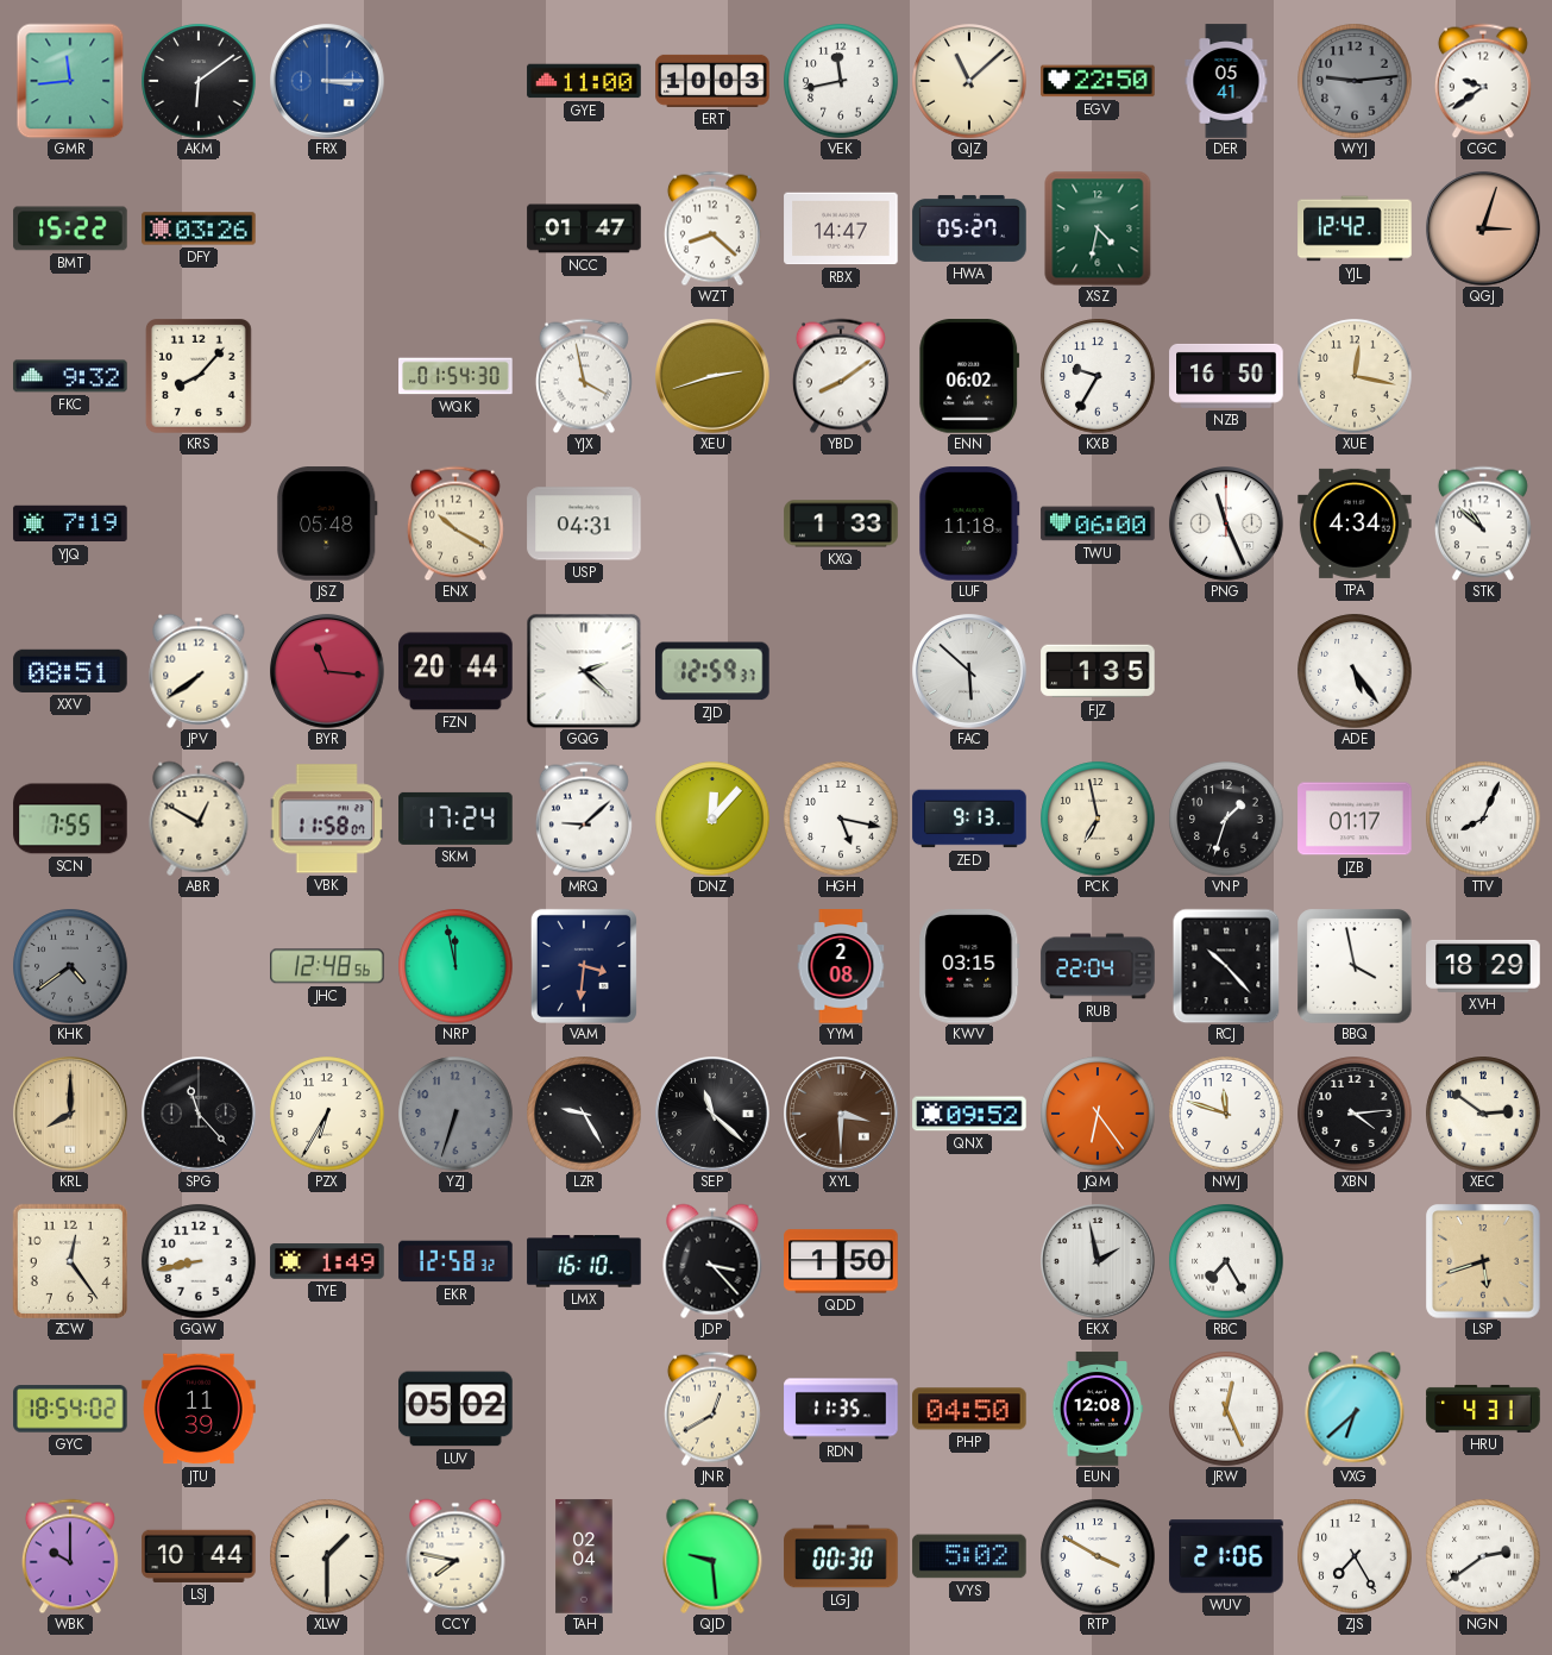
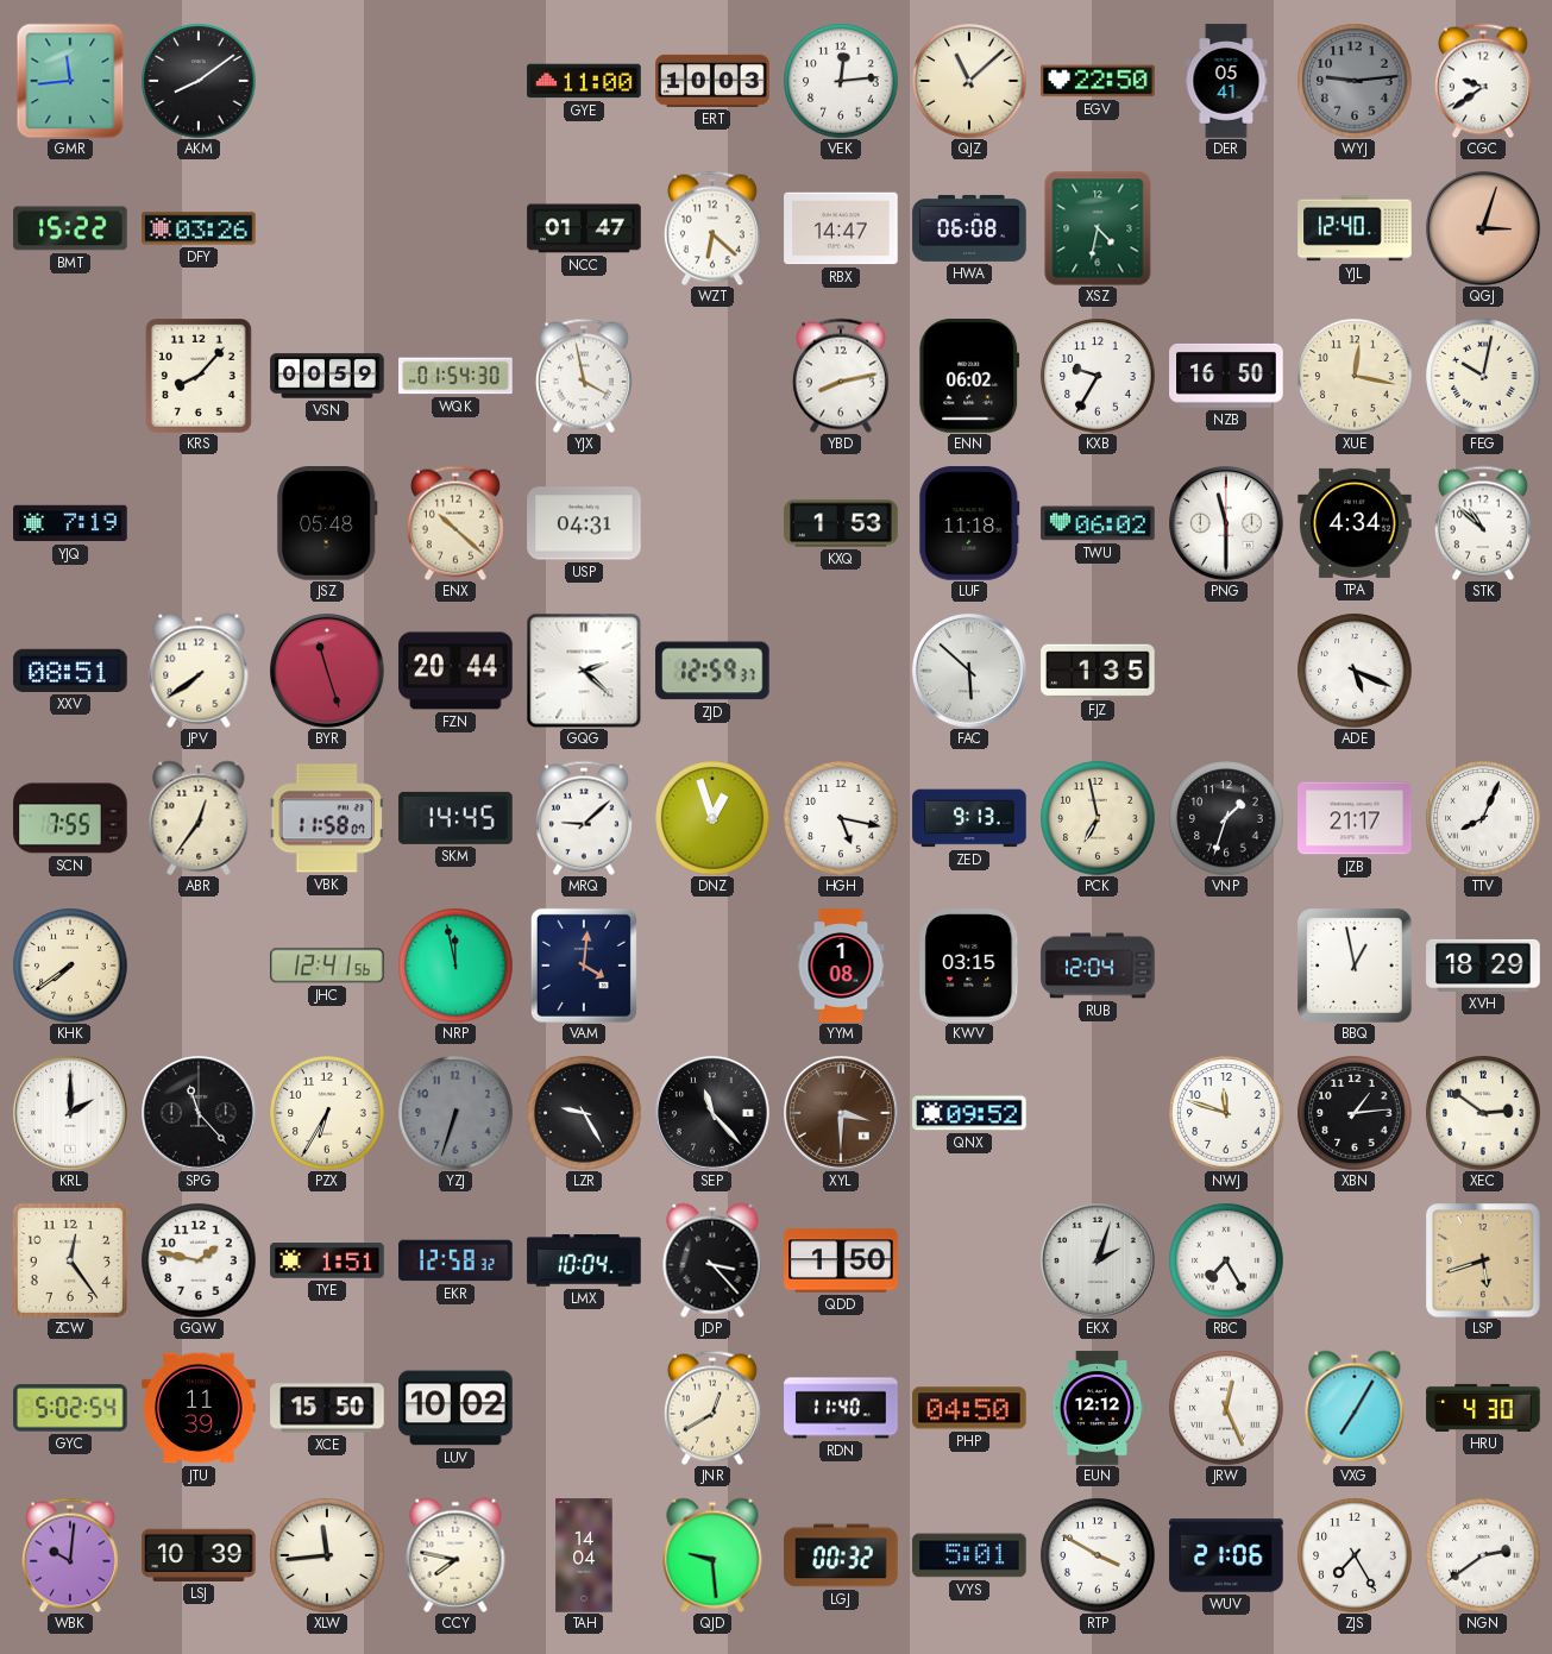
AKM: 6:09 -> 8:09 (199, 81)
FRX: 3:15 -> none (328, 82)
VEK: 11:43 -> 12:14 (841, 81)
WZT: 8:22 -> 6:22 (712, 228)
HWA: 05:27 -> 06:08 (969, 228)
YJL: 12:42 -> 12:40 (1355, 228)
FKC: 9:32 -> none (70, 376)
VSN: none -> 00:59 (327, 376)
XEU: 2:42 -> none (714, 377)
YBD: 8:09 -> 8:13 (841, 376)
FEG: none -> 10:02 (1483, 376)
ENX: 10:20 -> 10:22 (455, 523)
KXQ: 1:33 -> 1:53 (841, 523)
TWU: 06:00 -> 06:02 (1098, 523)
PNG: 11:26 -> 11:30 (1227, 524)
BYR: 11:16 -> 11:27 (328, 672)
ADE: 5:24 -> 5:19 (1355, 671)
ABR: 12:50 -> 12:36 (199, 818)
SKM: 17:24 -> 14:45 (455, 818)
DNZ: 12:07 -> 12:57 (712, 818)
JZB: 01:17 -> 21:17 (1355, 818)
KHK: 4:39 -> 7:39 (70, 966)
KHK dial: grey -> cream (70, 966)
JHC: 12:48 -> 12:41 (327, 966)
VAM: 3:31 -> 4:01 (584, 966)
YYM: 2:08 -> 1:08 (841, 966)
RUB: 22:04 -> 12:04 (1098, 966)
RCJ: 10:23 -> none (1226, 966)
BBQ: 3:58 -> 12:58 (1355, 966)
KRL: 8:00 -> 2:00 (71, 1114)
KRL dial: champagne -> white (71, 1114)
SEP: 11:22 -> 11:23 (714, 1114)
JQM: 6:24 -> none (1098, 1114)
XBN: 4:14 -> 1:14 (1355, 1113)
GQW: 8:43 -> 1:47 (199, 1260)
TYE: 1:49 -> 1:51 (327, 1260)
LMX: 16:10 -> 10:04 (584, 1260)
EKX: 1:58 -> 2:03 (1099, 1262)
GYC: 18:54 -> 5:02 (70, 1408)
XCE: none -> 15:50 (327, 1408)
LUV: 05:02 -> 10:02 (455, 1408)
RDN: 11:35 -> 11:40 (841, 1408)
EUN: 12:08 -> 12:12 (1098, 1408)
VXG: 6:38 -> 7:05 (1355, 1408)
HRU: 4:31 -> 4:30 (1483, 1408)
WBK: 10:00 -> 10:01 (70, 1555)
LSJ: 10:44 -> 10:39 (199, 1555)
XLW: 1:30 -> 11:44 (327, 1555)
TAH: 02:04 -> 14:04 (584, 1555)
LGJ: 00:30 -> 00:32 (841, 1555)
VYS: 5:02 -> 5:01 (969, 1555)
